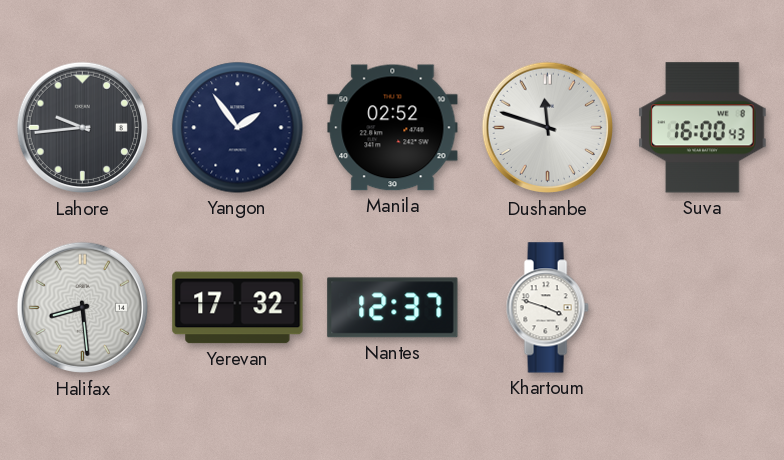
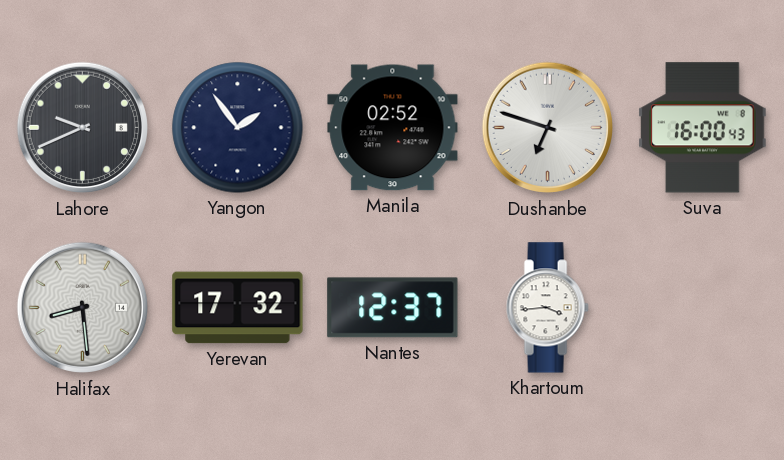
Lahore: 9:44 -> 9:41 (83, 128)
Dushanbe: 11:48 -> 6:48 (548, 128)
Khartoum: 3:48 -> 3:44 (547, 308)
